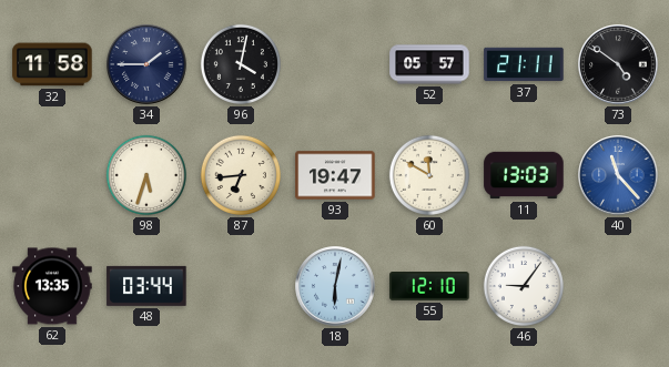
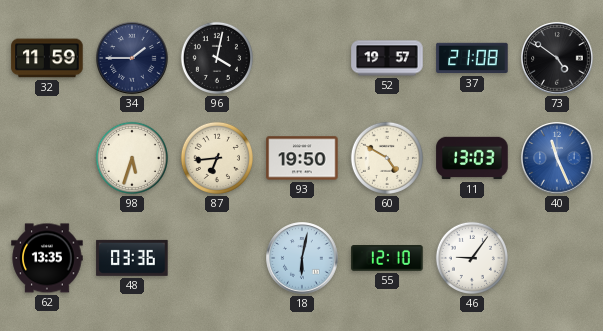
32: 11:58 -> 11:59 (47, 58)
52: 05:57 -> 19:57 (387, 58)
37: 21:11 -> 21:08 (472, 58)
93: 19:47 -> 19:50 (302, 158)
60: 11:50 -> 4:50 (387, 158)
40: 11:23 -> 11:26 (557, 158)
48: 03:44 -> 03:36 (132, 258)
